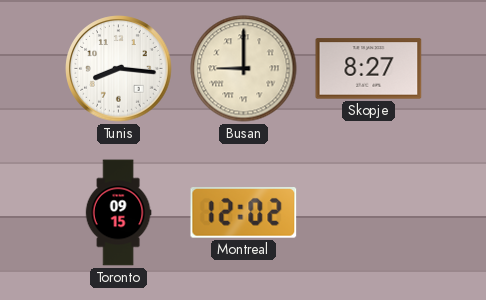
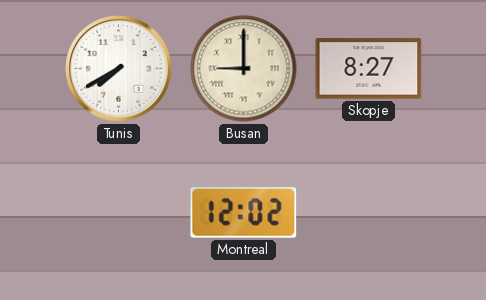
Tunis: 8:16 -> 7:40 (119, 69)
Toronto: 09:15 -> none (118, 213)
